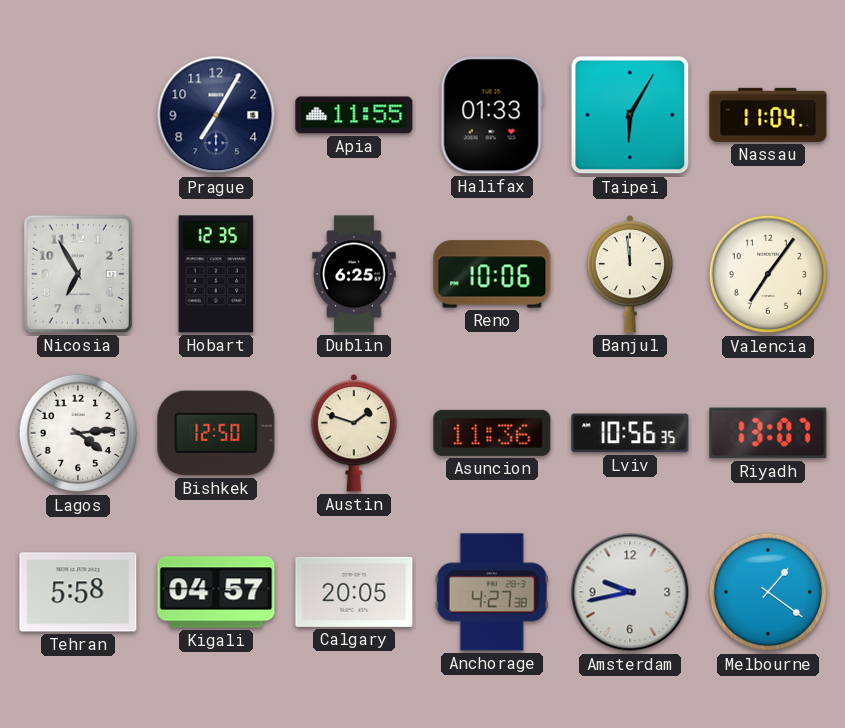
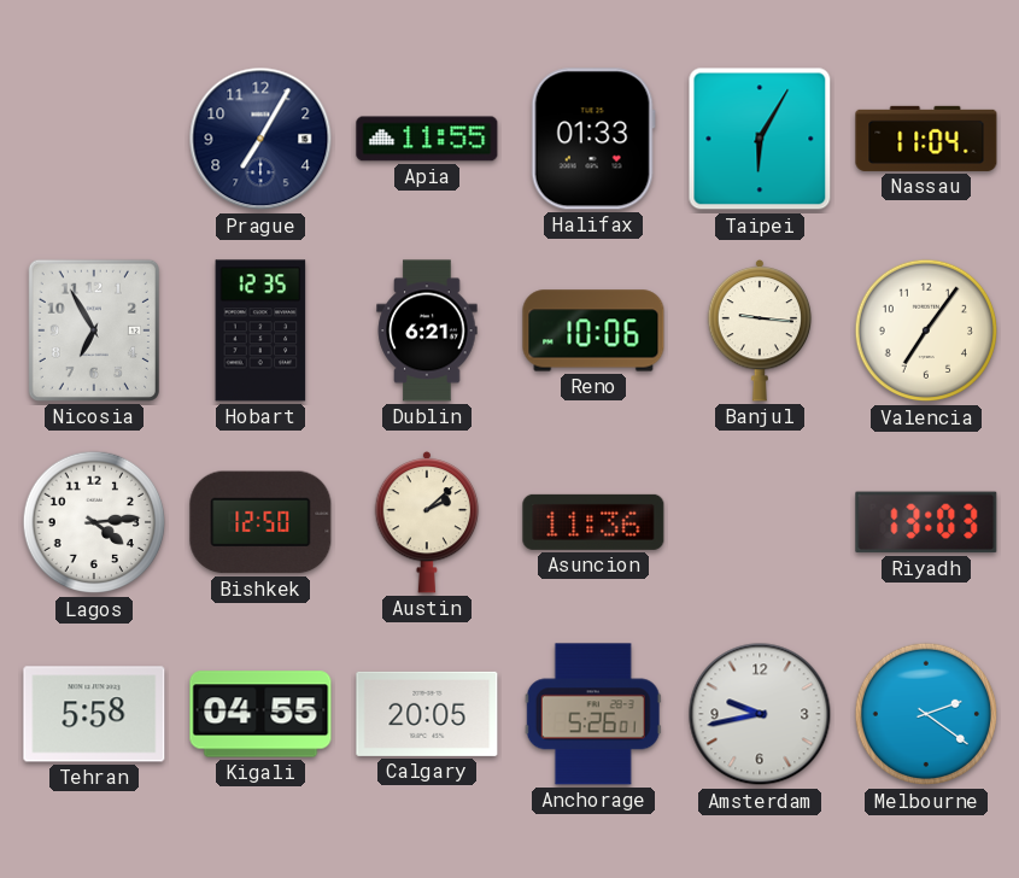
Dublin: 6:25 -> 6:21 (427, 330)
Banjul: 11:59 -> 9:16 (760, 330)
Austin: 1:48 -> 2:08 (427, 522)
Lviv: 10:56 -> none (630, 433)
Riyadh: 13:07 -> 13:03 (926, 522)
Kigali: 04:57 -> 04:55 (260, 714)
Anchorage: 4:27 -> 5:26 (593, 714)
Melbourne: 1:21 -> 2:21 (926, 714)
